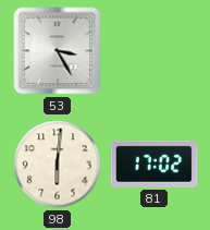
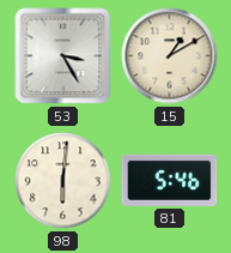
15: none -> 1:10 (170, 56)
81: 17:02 -> 5:46 (170, 180)
